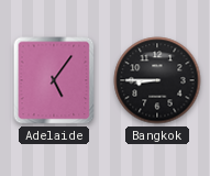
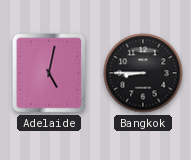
Adelaide: 5:06 -> 5:02 (49, 73)
